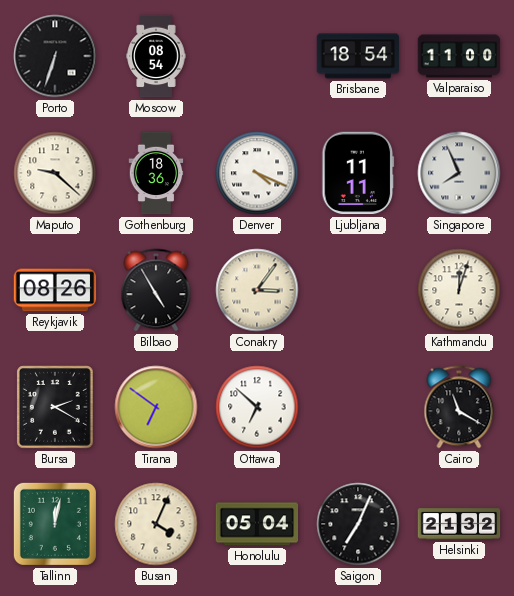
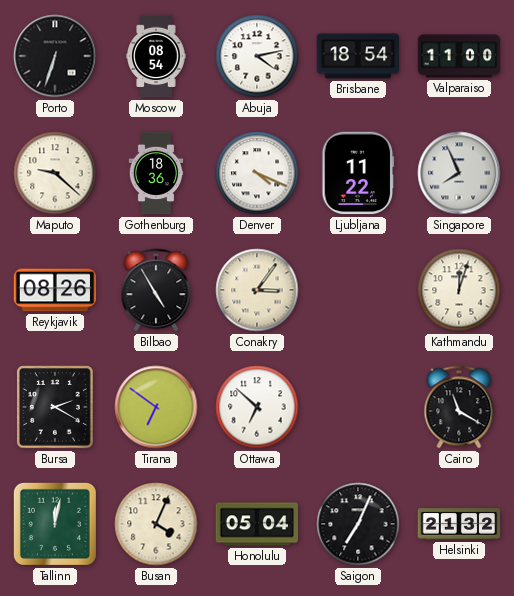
Abuja: none -> 4:13 (257, 56)
Ljubljana: 11:11 -> 11:22 (358, 173)
